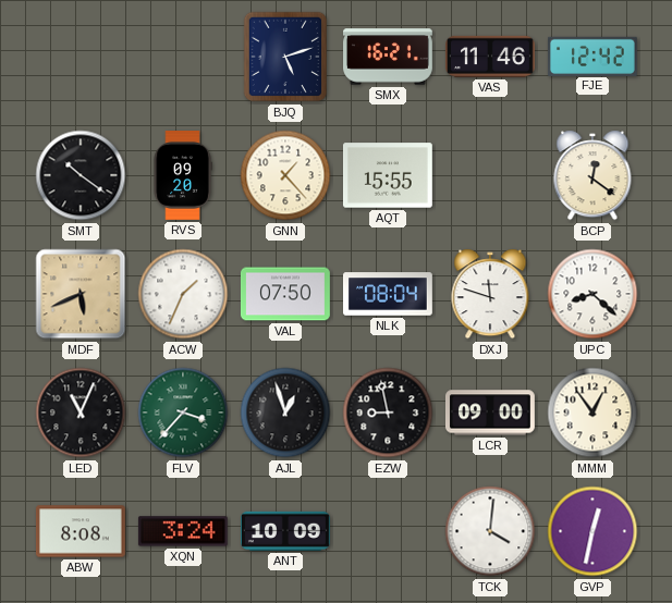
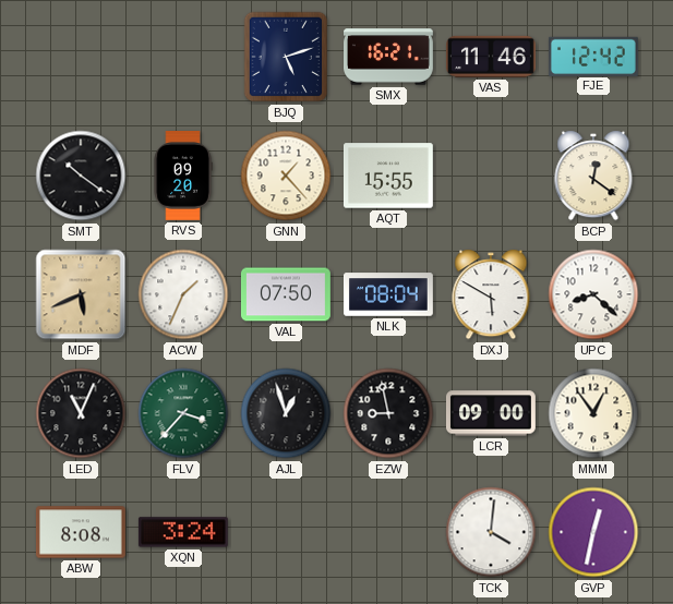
DXJ: 11:48 -> 5:50 (491, 294)
ANT: 10:09 -> none (285, 531)
